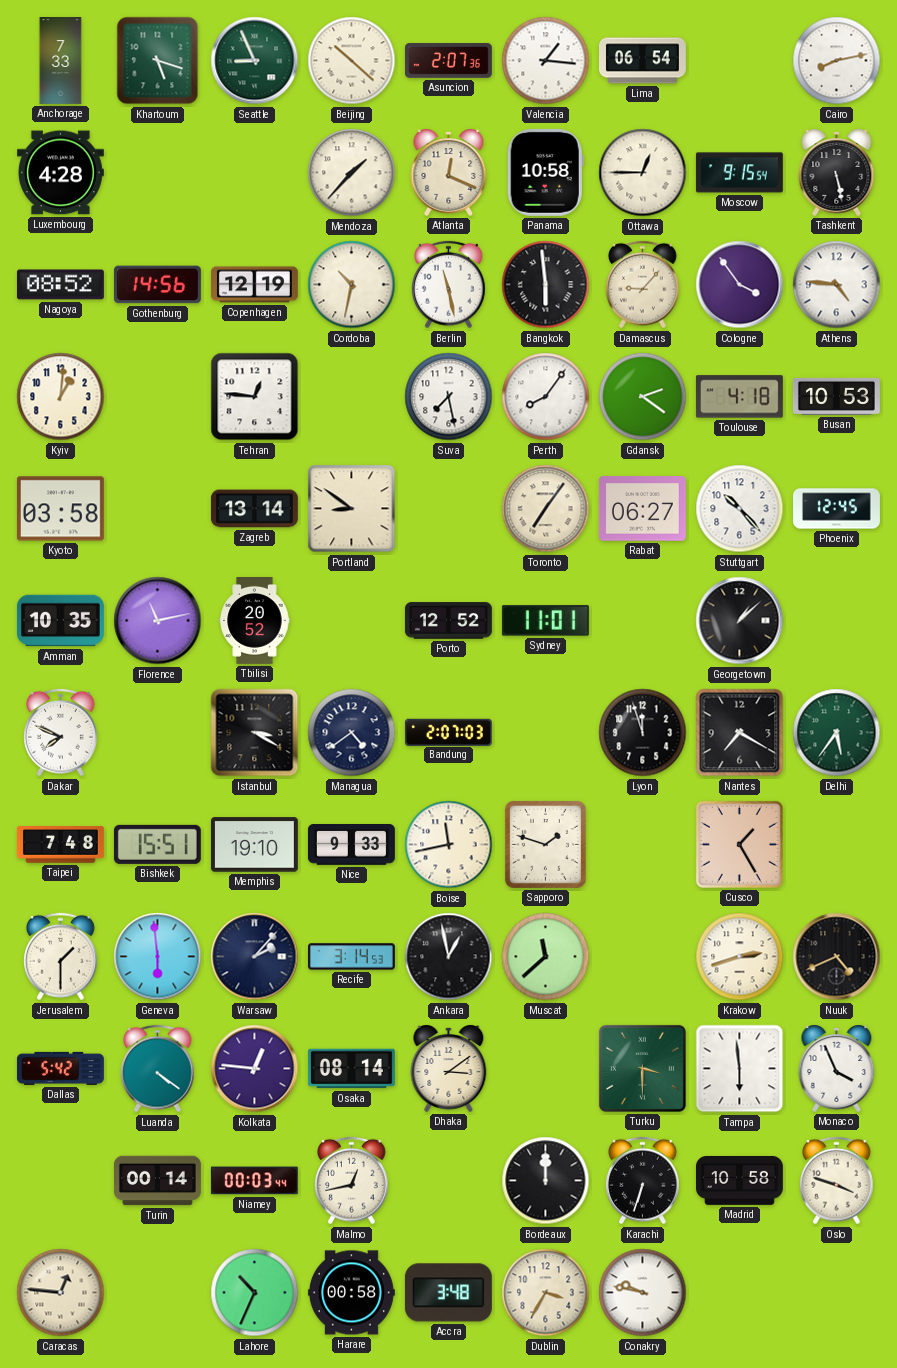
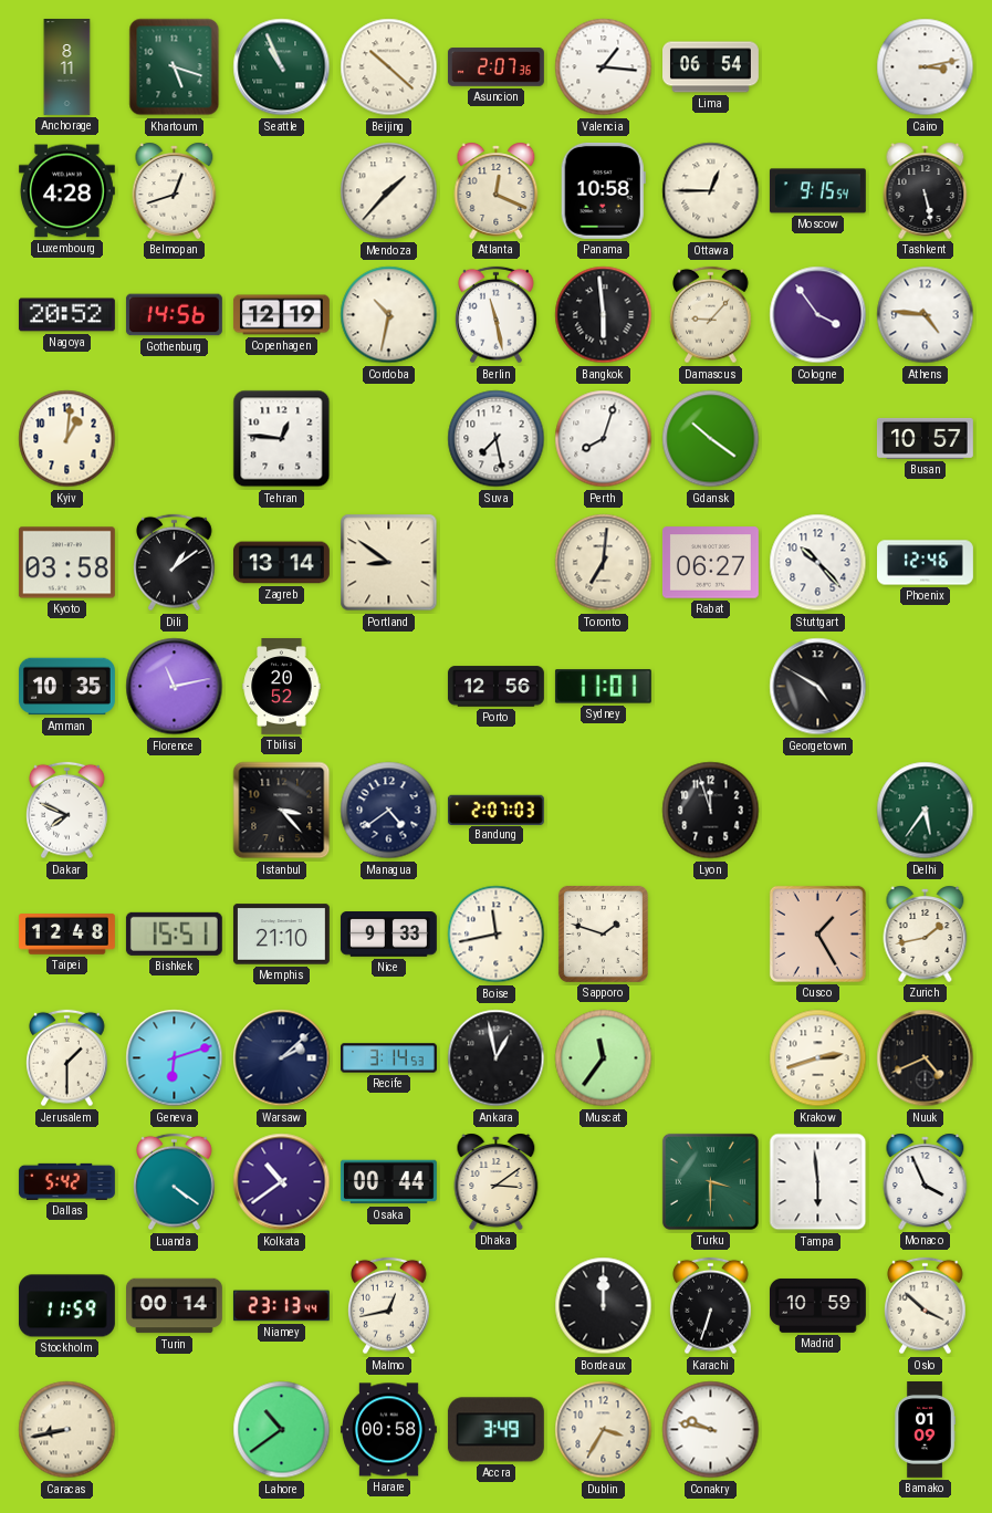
Anchorage: 7:33 -> 8:11 (67, 67)
Seattle: 8:56 -> 10:56 (282, 67)
Cairo: 8:13 -> 3:13 (926, 67)
Belmopan: none -> 12:42 (175, 190)
Nagoya: 08:52 -> 20:52 (66, 315)
Perth: 8:06 -> 8:03 (604, 439)
Gdansk: 2:21 -> 10:21 (711, 439)
Toulouse: 4:18 -> none (739, 397)
Busan: 10:53 -> 10:57 (926, 438)
Dili: none -> 1:09 (175, 563)
Toronto: 7:06 -> 7:01 (604, 563)
Phoenix: 12:45 -> 12:46 (926, 563)
Porto: 12:52 -> 12:56 (495, 687)
Georgetown: 1:08 -> 4:50 (818, 687)
Istanbul: 3:20 -> 3:23 (282, 811)
Nantes: 7:20 -> none (740, 733)
Taipei: 7:48 -> 12:48 (66, 935)
Memphis: 19:10 -> 21:10 (281, 935)
Zurich: none -> 1:43 (926, 933)
Geneva: 5:59 -> 6:12 (175, 1058)
Warsaw: 2:07 -> 2:08 (282, 1058)
Muscat: 11:38 -> 11:36 (604, 1058)
Kolkata: 12:46 -> 10:39 (282, 1182)
Osaka: 08:14 -> 00:44 (388, 1182)
Stockholm: none -> 11:59 (66, 1306)
Niamey: 00:03 -> 23:13 (281, 1306)
Madrid: 10:58 -> 10:59 (817, 1305)
Oslo: 3:48 -> 3:52 (926, 1306)
Caracas: 12:46 -> 8:43 (67, 1430)
Lahore: 10:34 -> 10:39 (282, 1430)
Accra: 3:48 -> 3:49 (495, 1430)
Bamako: none -> 01:09 (925, 1430)
